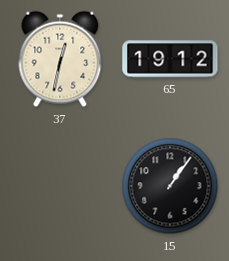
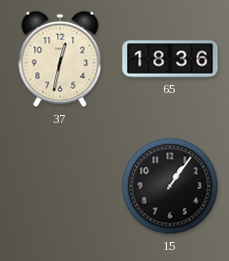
65: 19:12 -> 18:36 (170, 59)
